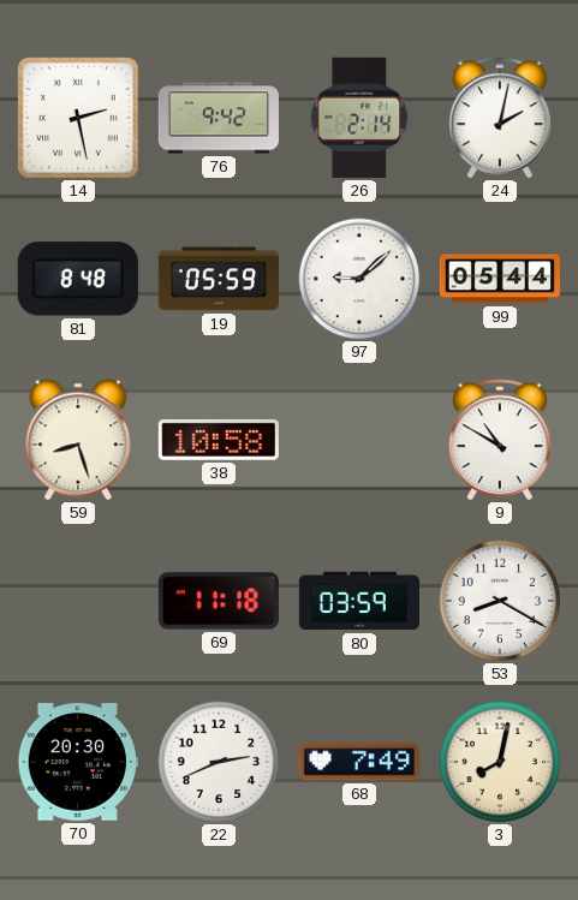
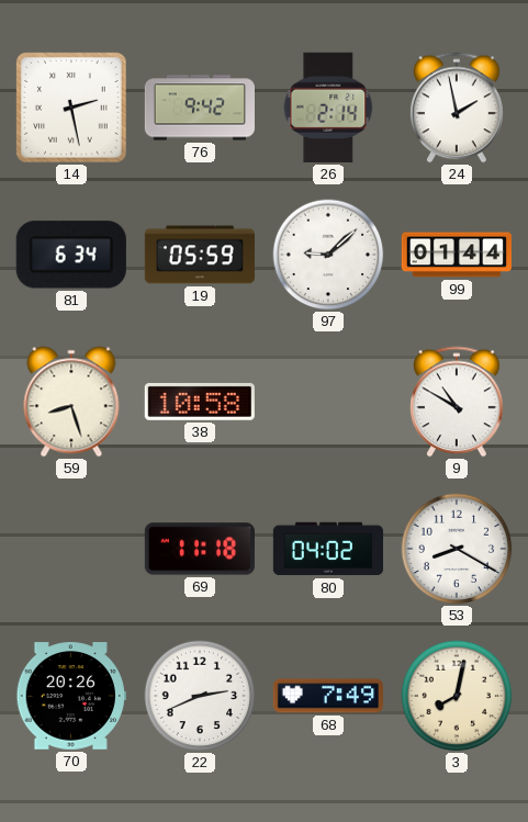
24: 2:02 -> 1:58 (457, 108)
81: 8:48 -> 6:34 (71, 255)
99: 05:44 -> 01:44 (456, 255)
80: 03:59 -> 04:02 (327, 549)
70: 20:30 -> 20:26 (71, 696)
